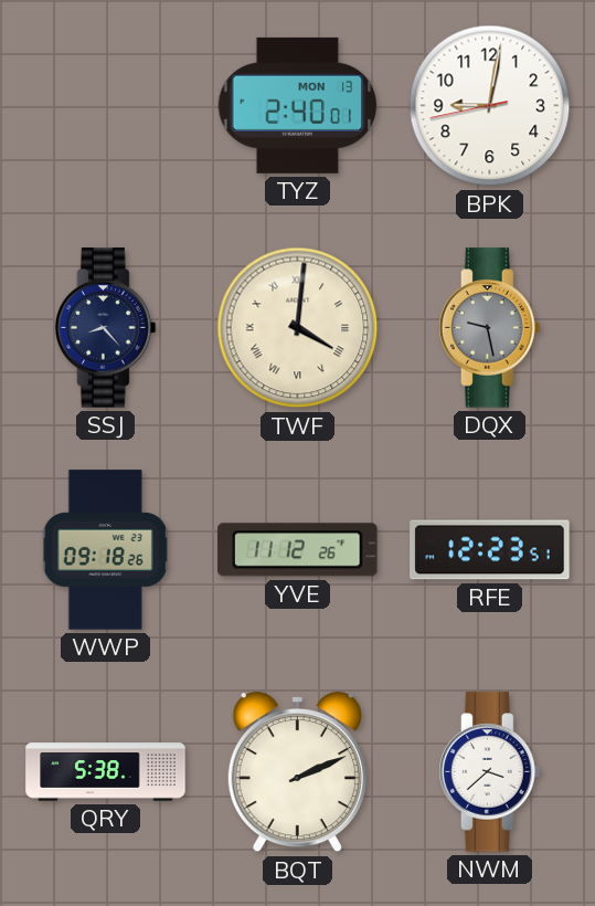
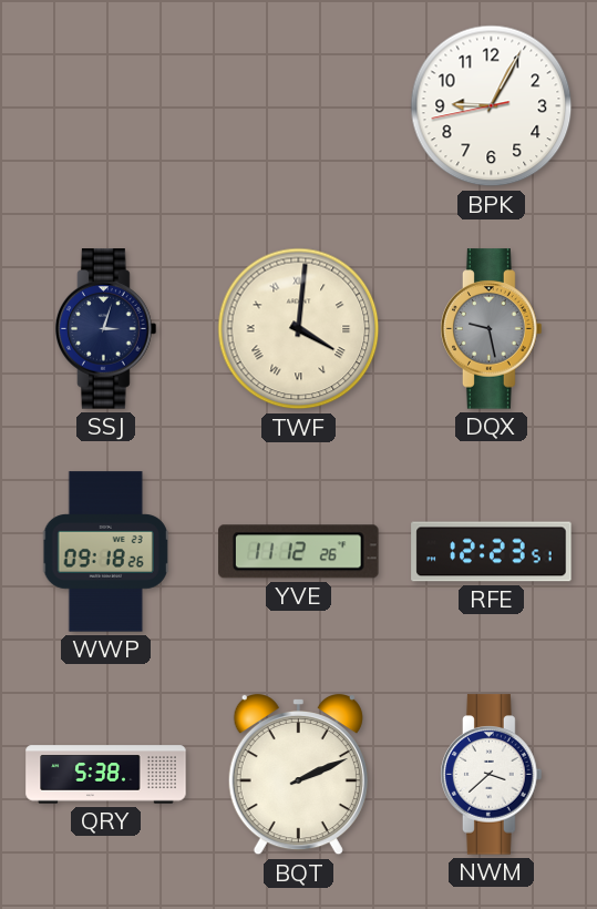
TYZ: 2:40 -> none (298, 105)
BPK: 9:01 -> 9:04 (492, 106)
SSJ: 8:23 -> 3:03 (106, 329)
